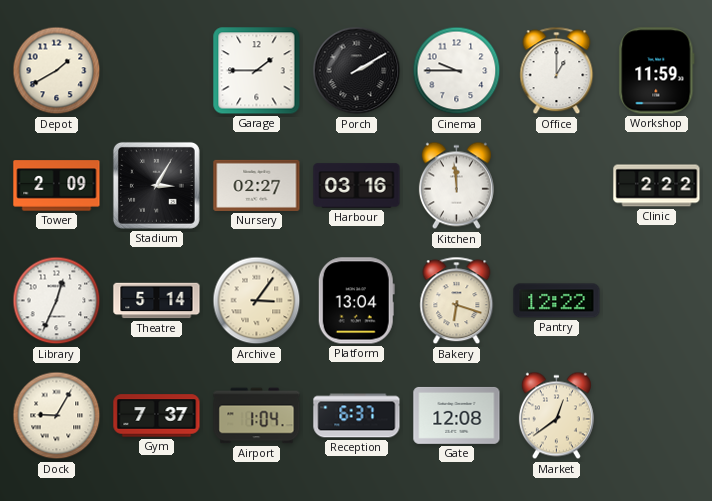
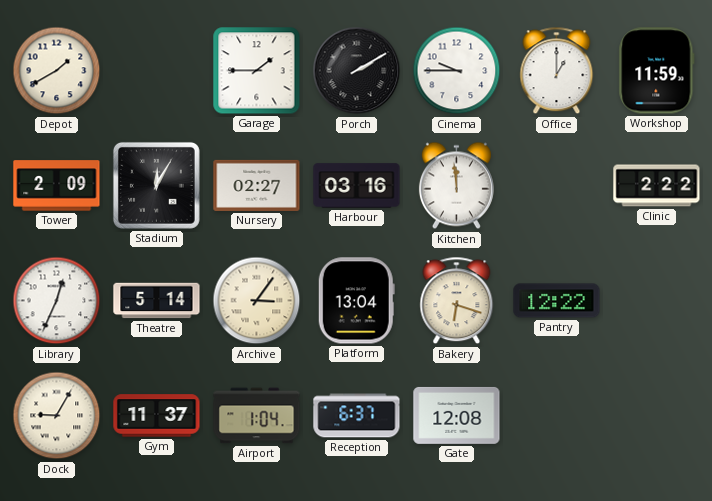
Stadium: 3:05 -> 12:05 (156, 185)
Gym: 7:37 -> 11:37 (157, 416)
Market: 12:39 -> none (556, 416)
